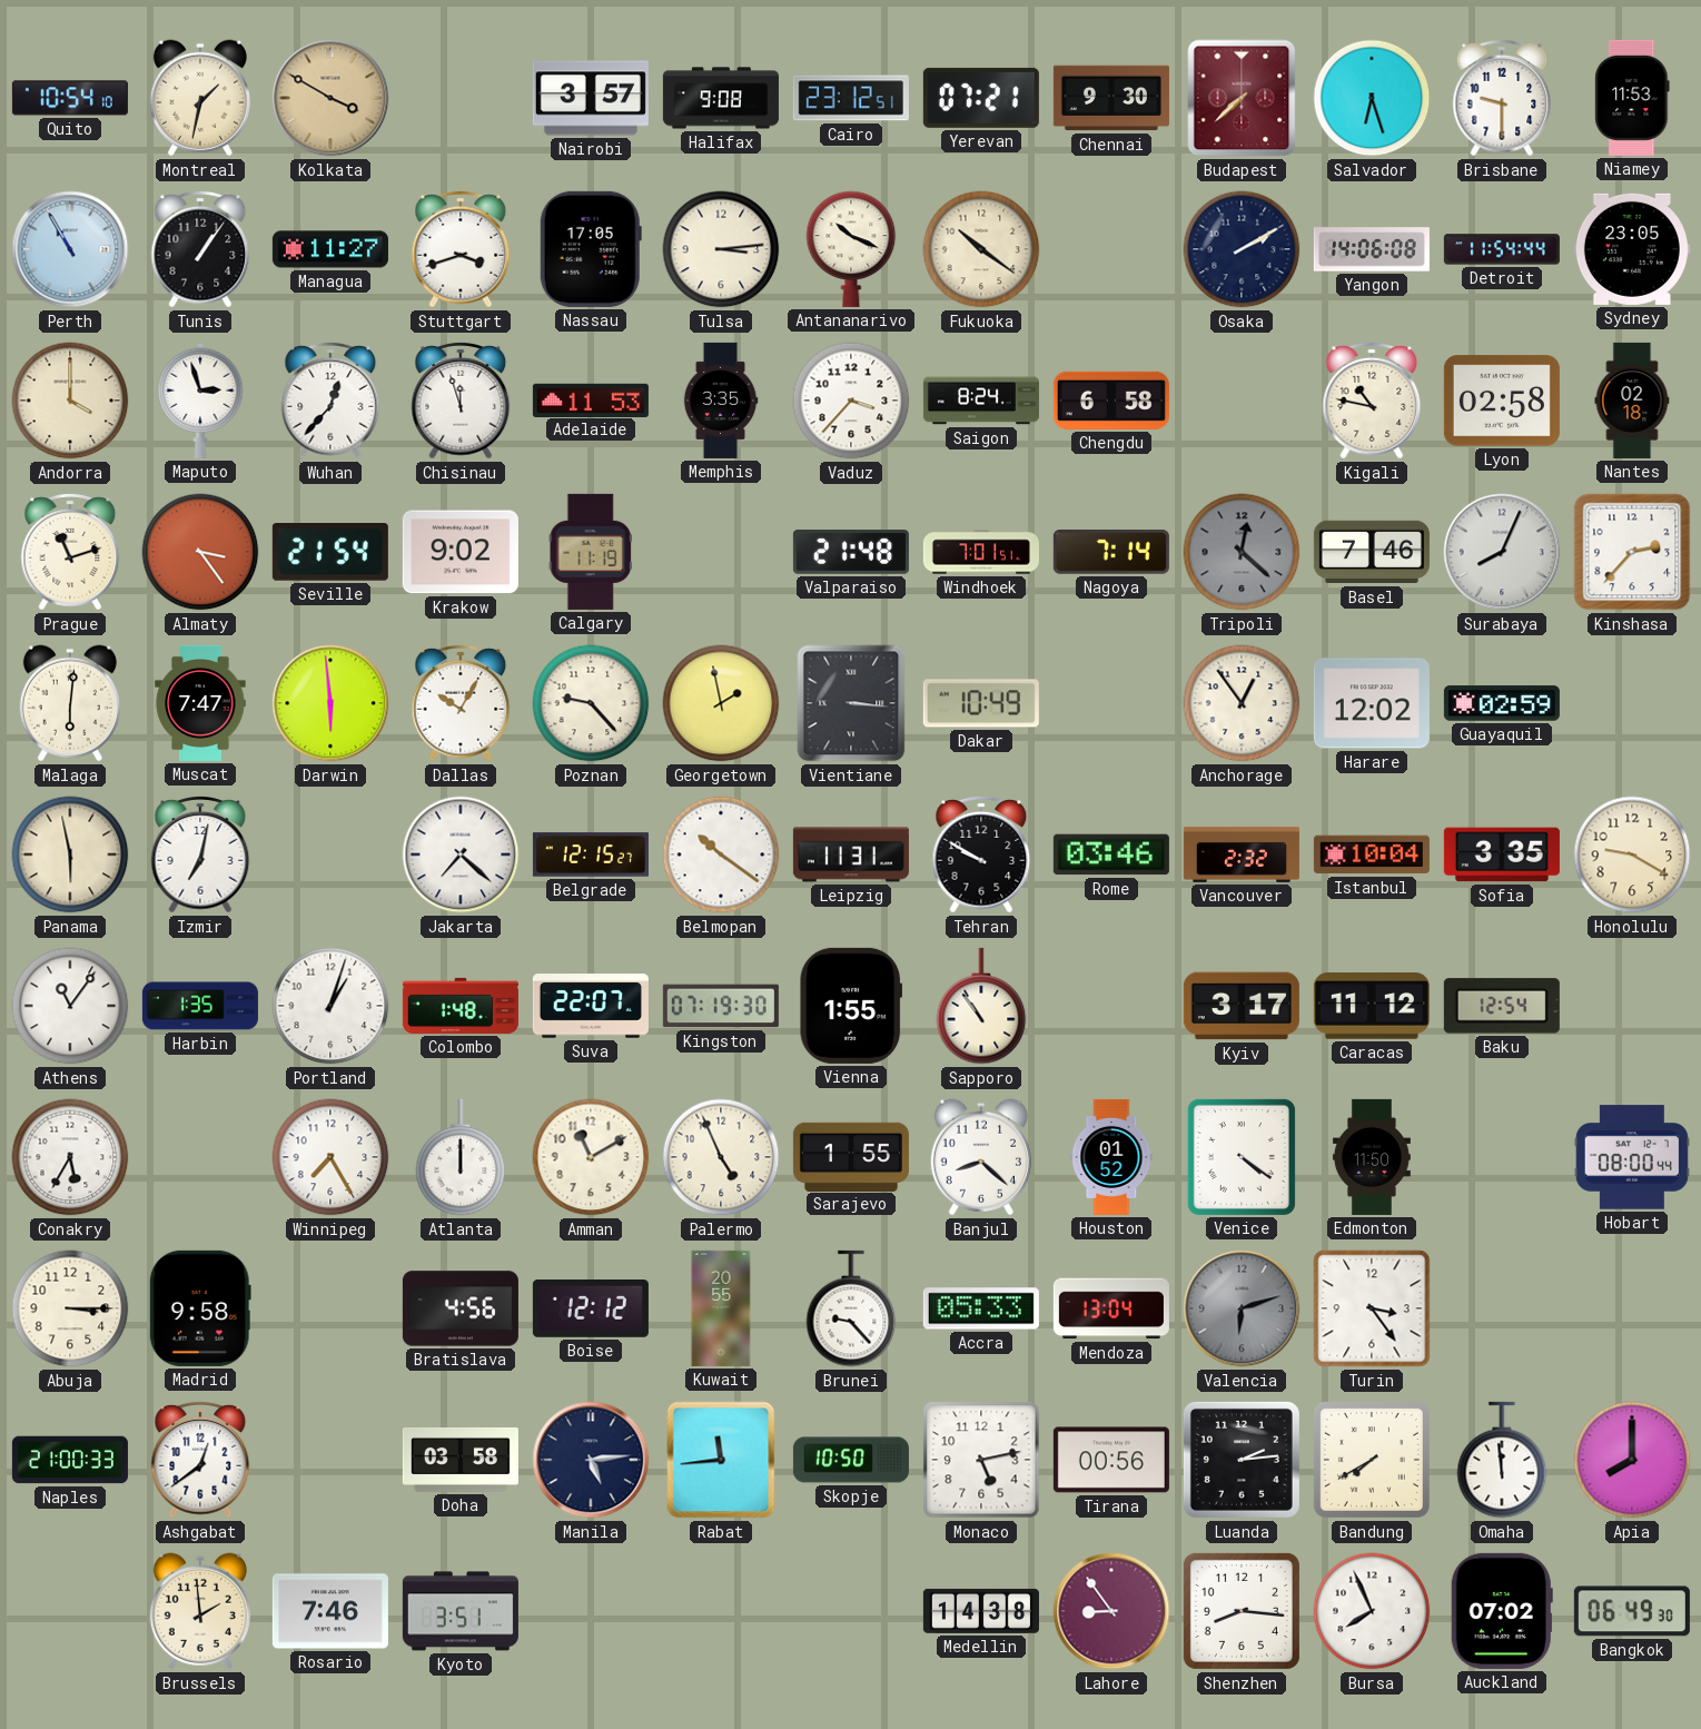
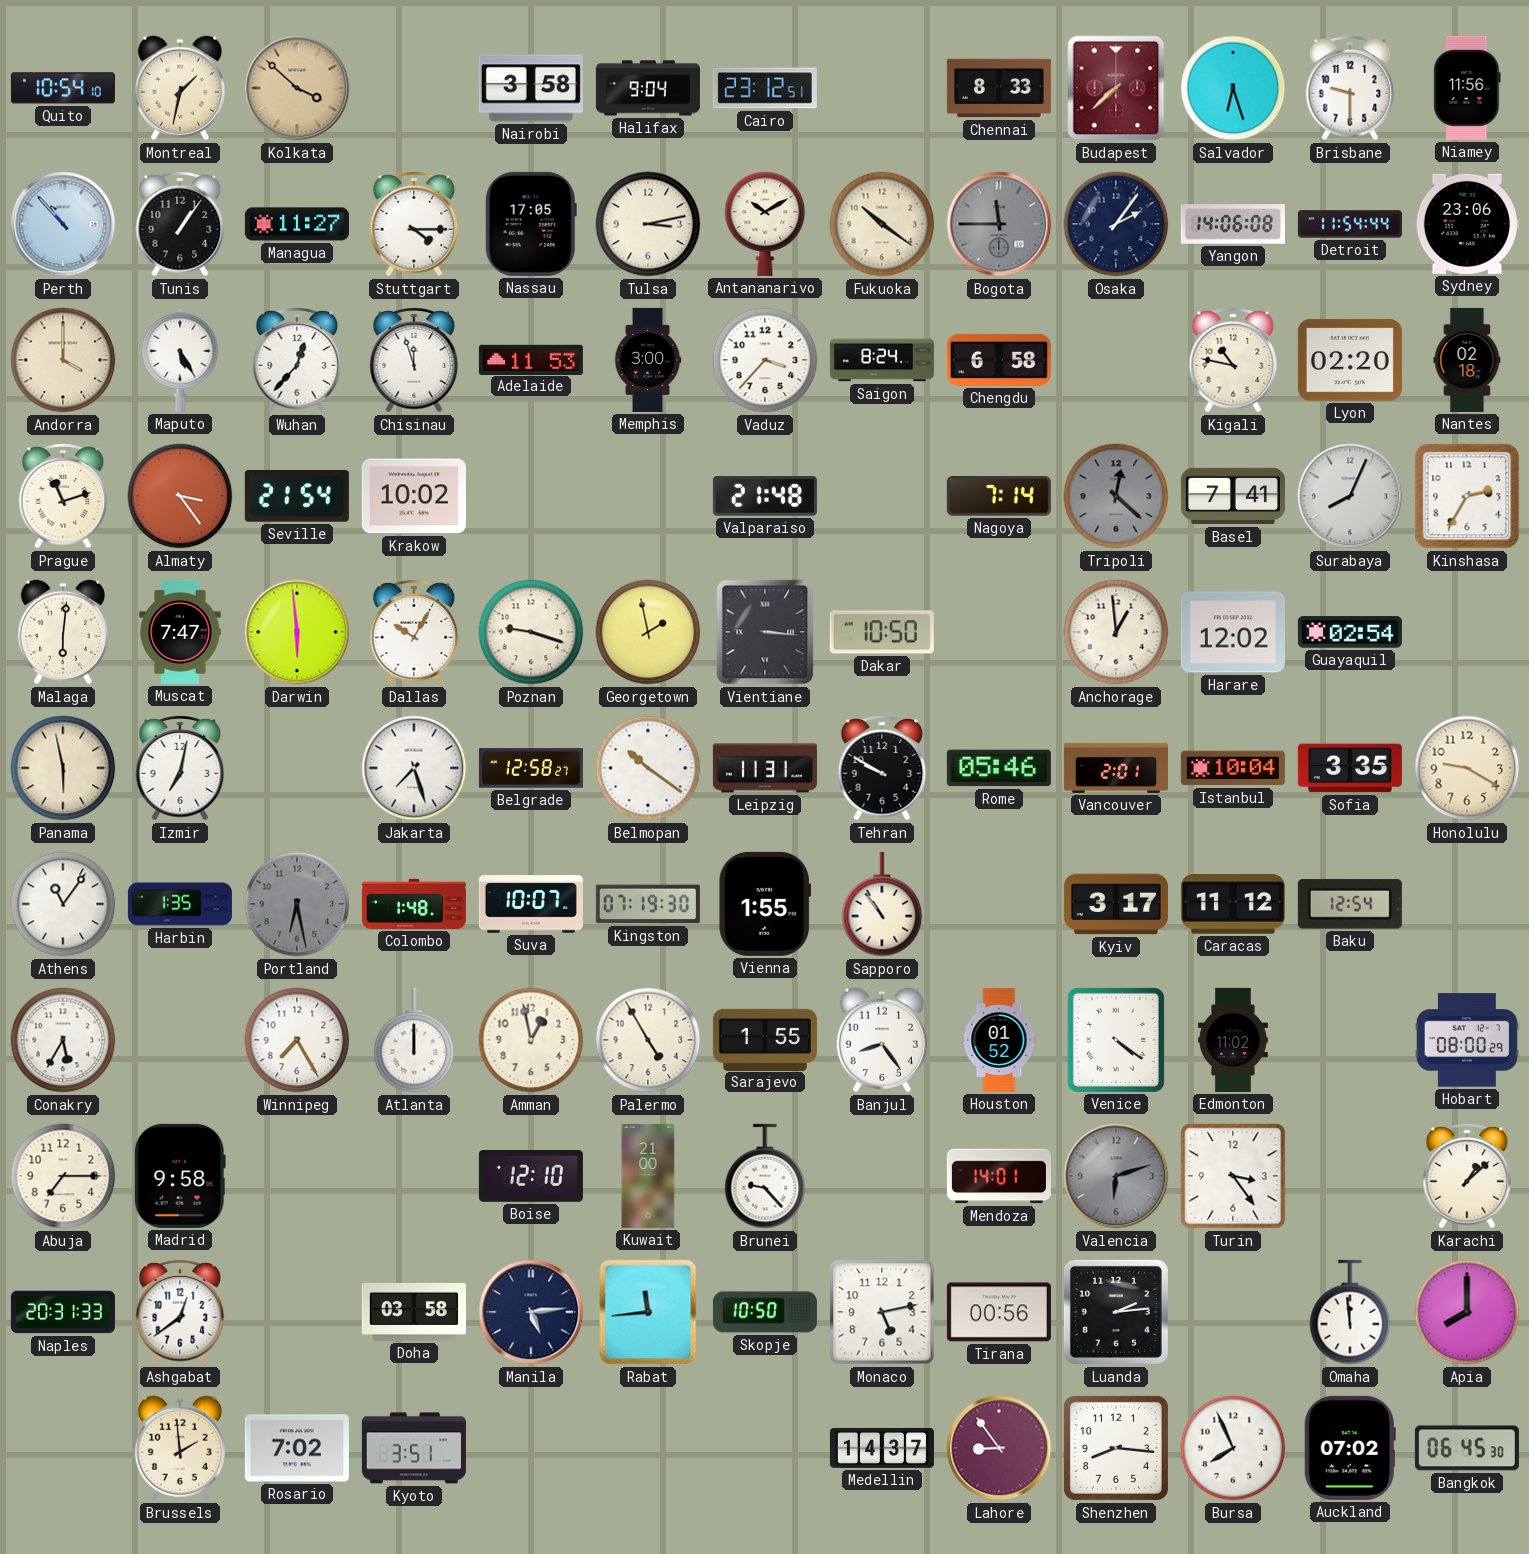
Kolkata: 3:50 -> 3:52 (297, 88)
Nairobi: 3:57 -> 3:58 (531, 88)
Halifax: 9:08 -> 9:04 (648, 88)
Yerevan: 07:21 -> none (981, 98)
Chennai: 9:30 -> 8:33 (999, 88)
Niamey: 11:53 -> 11:56 (1467, 88)
Perth: 10:55 -> 10:53 (63, 224)
Stuttgart: 3:42 -> 4:15 (414, 224)
Tulsa: 3:14 -> 3:13 (648, 224)
Antananarivo: 10:19 -> 10:10 (765, 224)
Bogota: none -> 11:45 (999, 224)
Osaka: 2:10 -> 2:06 (1116, 224)
Sydney: 23:05 -> 23:06 (1467, 224)
Maputo: 2:57 -> 5:25 (180, 360)
Memphis: 3:35 -> 3:00 (648, 360)
Lyon: 02:58 -> 02:20 (1350, 360)
Krakow: 9:02 -> 10:02 (414, 496)
Calgary: 11:19 -> none (590, 552)
Windhoek: 7:01 -> none (981, 552)
Basel: 7:46 -> 7:41 (1233, 496)
Kinshasa: 2:37 -> 2:35 (1467, 496)
Poznan: 9:23 -> 9:18 (531, 632)
Dakar: 10:49 -> 10:50 (882, 632)
Anchorage: 12:54 -> 12:59 (1116, 632)
Guayaquil: 02:59 -> 02:54 (1350, 632)
Jakarta: 7:22 -> 7:27 (414, 768)
Belgrade: 12:15 -> 12:58 (531, 768)
Rome: 03:46 -> 05:46 (999, 768)
Vancouver: 2:32 -> 2:01 (1116, 768)
Portland: 1:03 -> 6:28 (297, 904)
Portland dial: white -> grey (297, 904)
Suva: 22:07 -> 10:07 (531, 904)
Amman: 11:10 -> 12:58 (531, 1040)
Palermo: 4:56 -> 4:55 (648, 1040)
Banjul: 8:22 -> 8:24 (882, 1040)
Edmonton: 11:50 -> 11:02 (1233, 1040)
Hobart: 08:00:44 -> 08:00:29 (1467, 1040)
Abuja: 3:15 -> 7:15 (63, 1176)
Bratislava: 4:56 -> none (461, 1308)
Boise: 12:12 -> 12:10 (531, 1177)
Kuwait: 20:55 -> 21:00 (648, 1176)
Accra: 05:33 -> none (981, 1308)
Mendoza: 13:04 -> 14:01 (999, 1176)
Karachi: none -> 1:08 (1467, 1176)
Naples: 21:00 -> 20:31 (63, 1312)
Bandung: 7:40 -> none (1372, 1460)
Rosario: 7:46 -> 7:02 (297, 1448)
Medellin: 14:38 -> 14:37 (882, 1448)
Bangkok: 06:49 -> 06:45 (1467, 1448)
